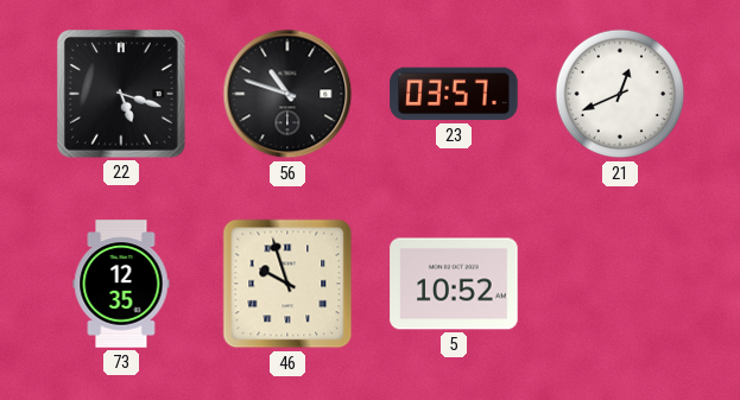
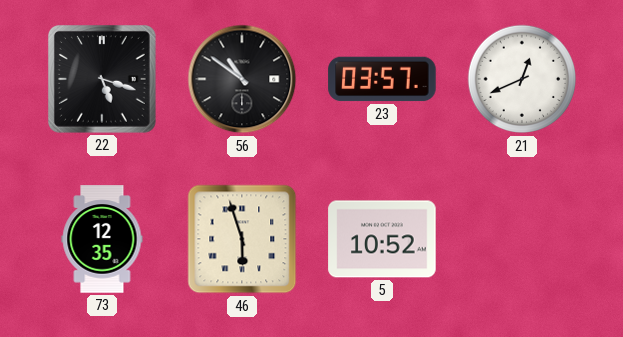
56: 10:48 -> 10:51 (242, 79)
46: 9:57 -> 5:57 (242, 239)
